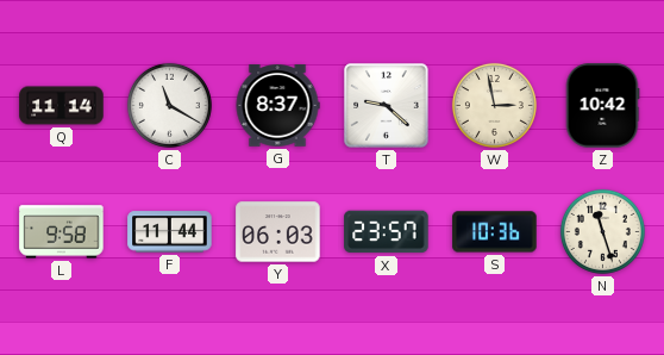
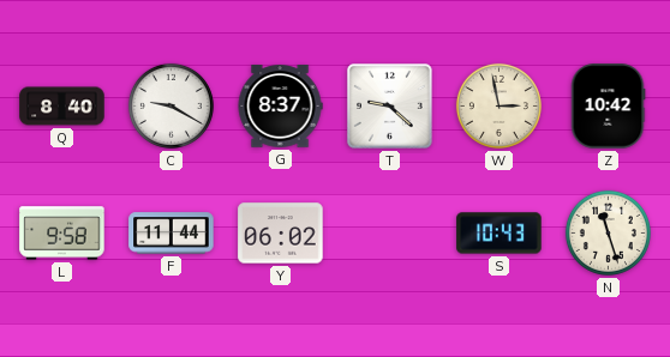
Q: 11:14 -> 8:40 (62, 107)
C: 11:20 -> 9:20 (171, 105)
Y: 06:03 -> 06:02 (281, 234)
X: 23:57 -> none (387, 232)
S: 10:36 -> 10:43 (499, 234)
